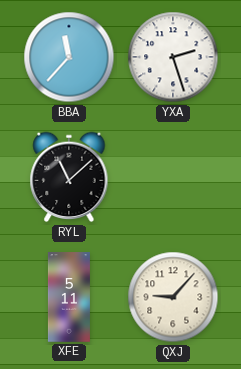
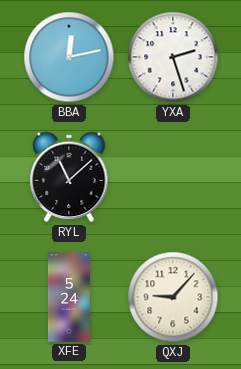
BBA: 11:37 -> 12:13 (69, 57)
XFE: 5:11 -> 5:24 (69, 297)
